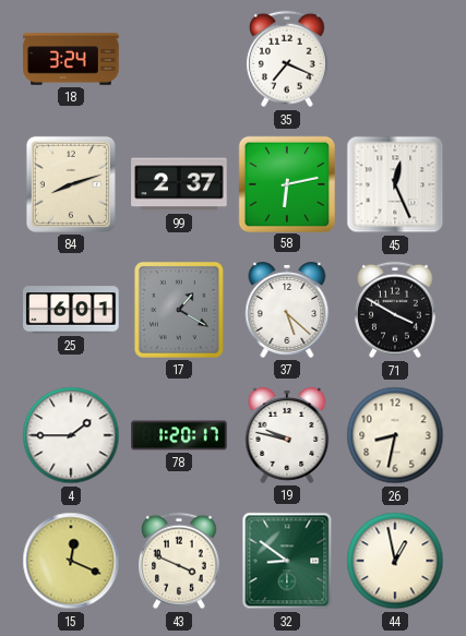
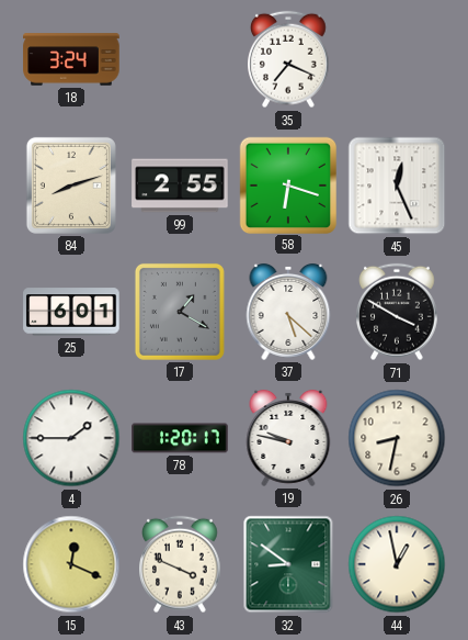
99: 2:37 -> 2:55 (180, 186)
58: 6:13 -> 6:18 (287, 184)
